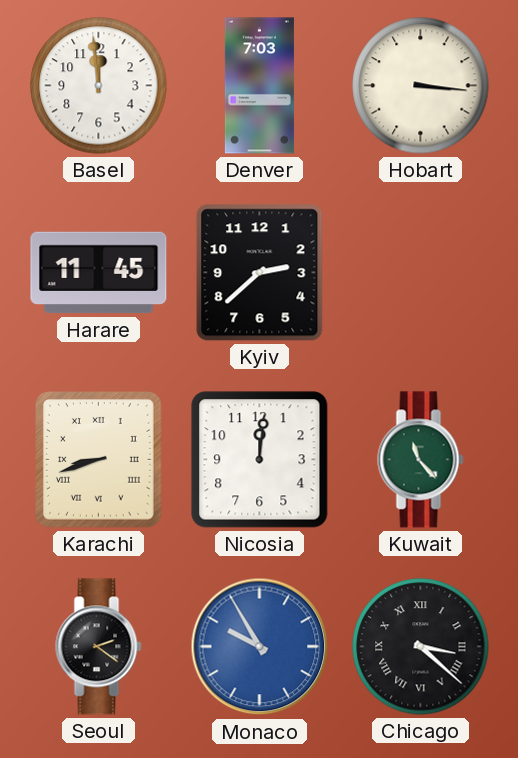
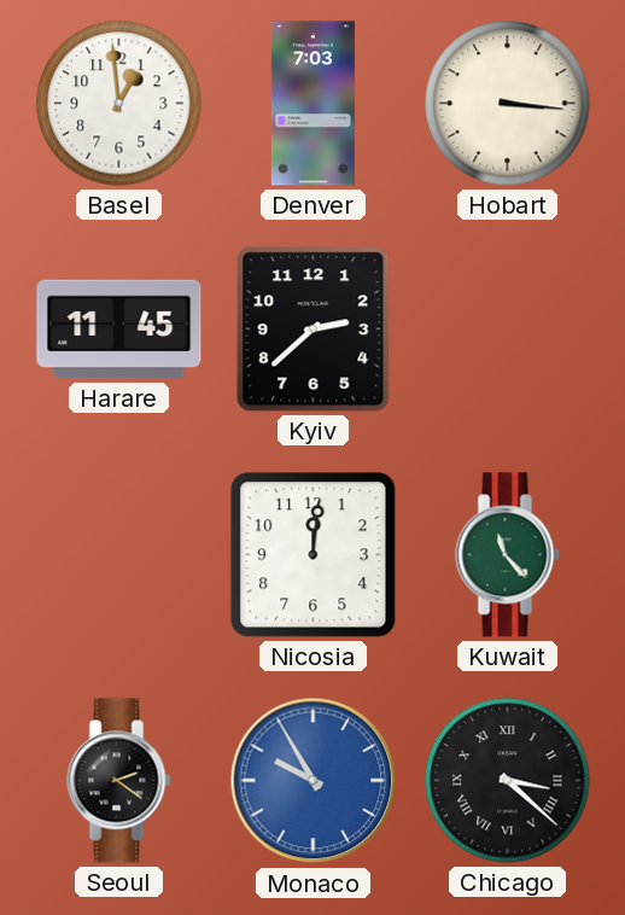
Basel: 11:59 -> 12:59 (119, 104)
Karachi: 8:42 -> none (99, 460)
